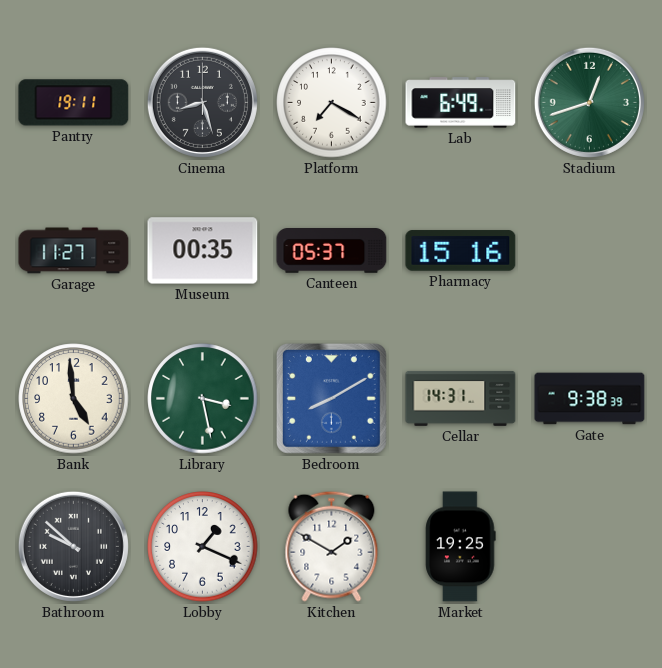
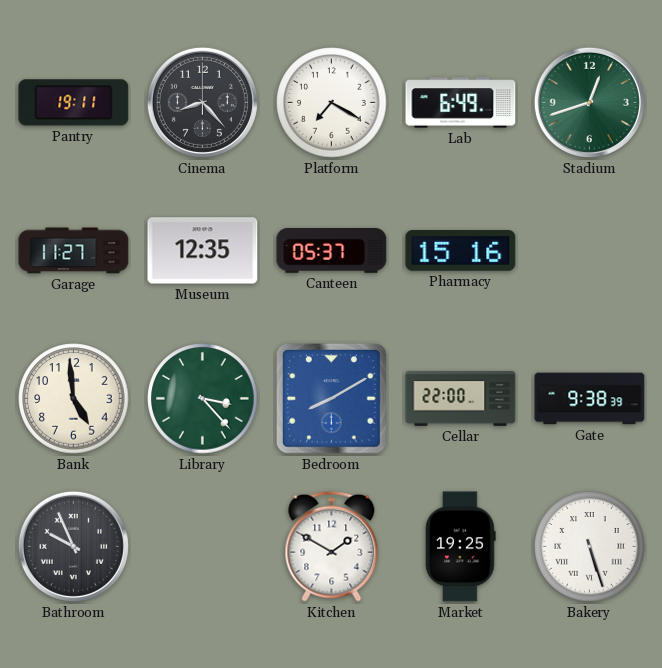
Cinema: 8:27 -> 8:23 (202, 102)
Museum: 00:35 -> 12:35 (203, 251)
Library: 3:28 -> 3:23 (203, 399)
Cellar: 14:31 -> 22:00 (461, 398)
Bathroom: 9:52 -> 9:56 (73, 546)
Lobby: 1:19 -> none (203, 547)
Bakery: none -> 5:27 (590, 547)
